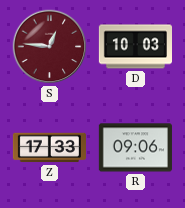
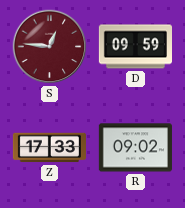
D: 10:03 -> 09:59 (135, 47)
R: 09:06 -> 09:02 (135, 148)
